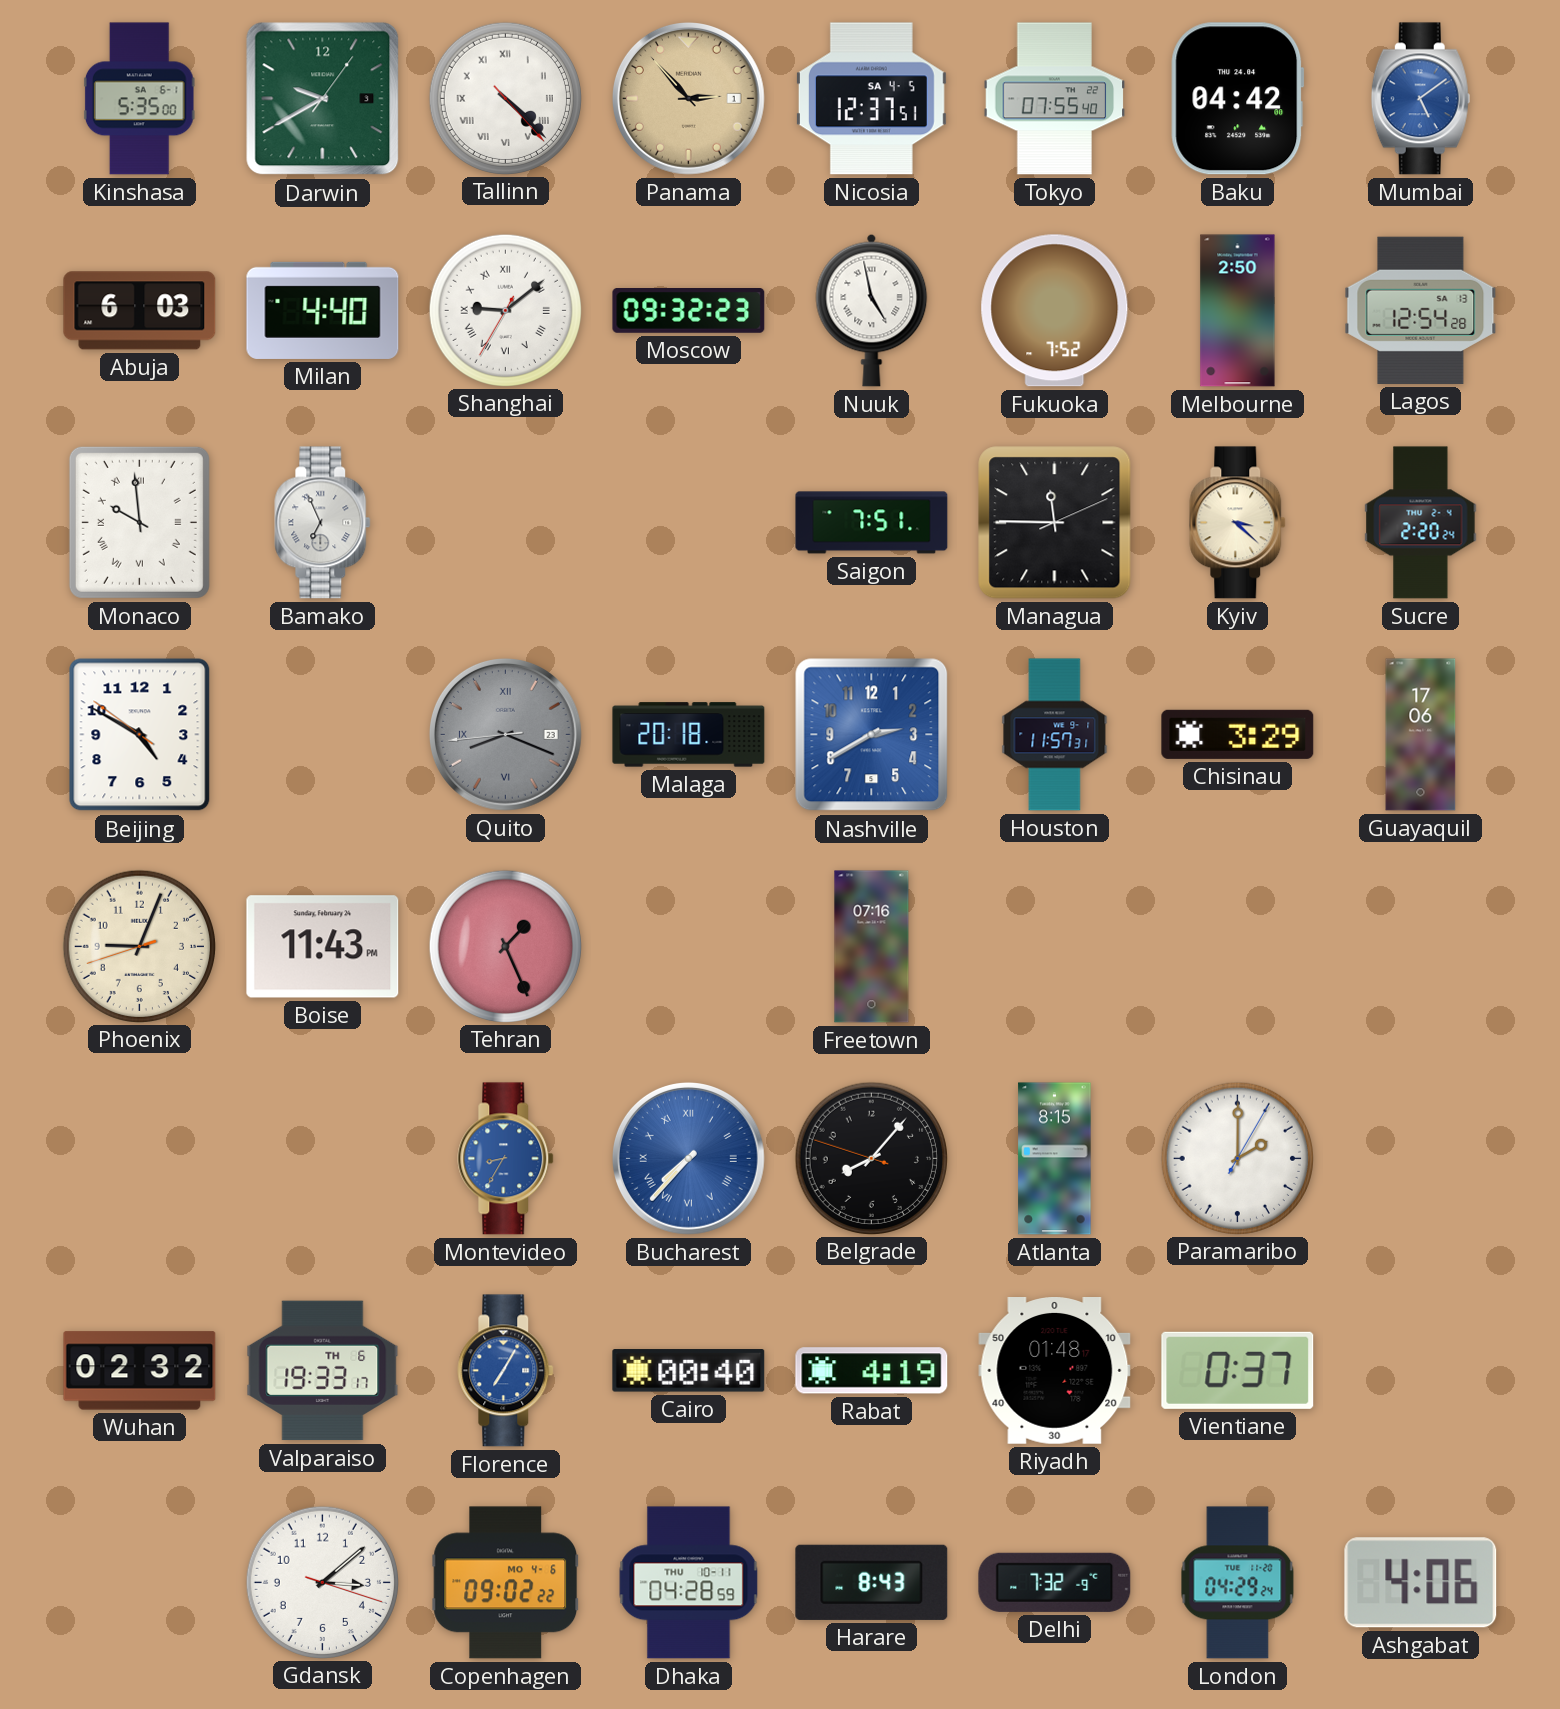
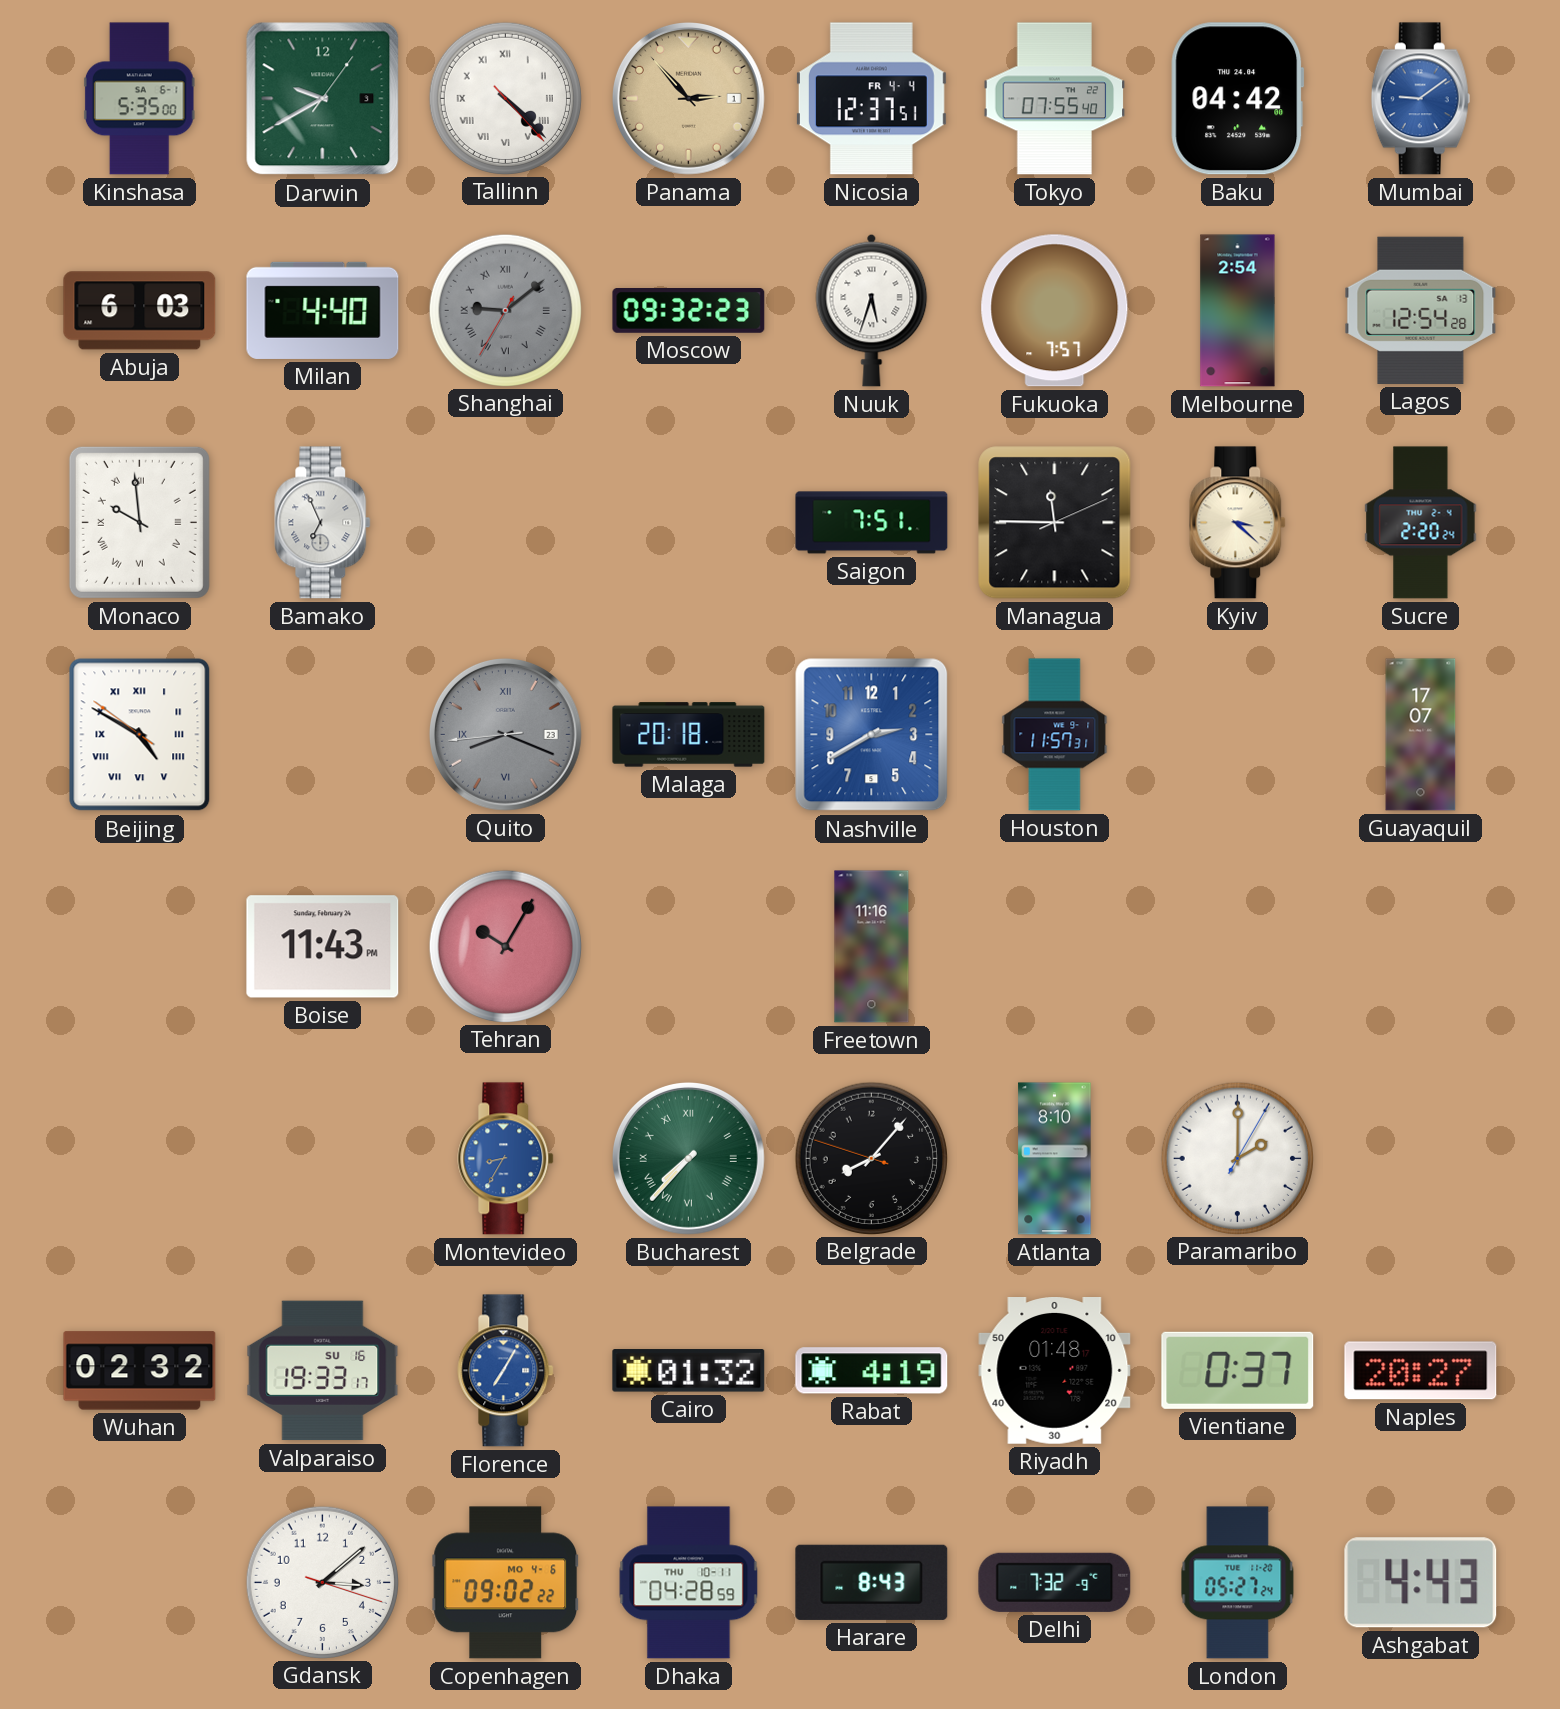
Nicosia date: SA 4-5 -> FR 4-4 (871, 99)
Mumbai: 5:09 -> 9:09 (1420, 99)
Shanghai dial: white -> grey (505, 310)
Nuuk: 4:58 -> 5:33 (872, 310)
Fukuoka: 7:52 -> 7:57 (1055, 311)
Melbourne: 2:50 -> 2:54 (1238, 311)
Beijing numerals: Arabic -> Roman (140, 735)
Chisinau: 3:29 -> none (1238, 734)
Guayaquil: 17:06 -> 17:07 (1421, 735)
Phoenix: 9:03 -> none (139, 946)
Tehran: 1:26 -> 10:05 (505, 946)
Freetown: 07:16 -> 11:16 (872, 947)
Bucharest dial: blue -> green (688, 1158)
Atlanta: 8:15 -> 8:10 (1055, 1159)
Valparaiso date: TH 6 -> SU 16 (323, 1371)
Cairo: 00:40 -> 01:32 (689, 1371)
Naples: none -> 20:27 (1421, 1371)
London: 04:29 -> 05:27 (1238, 1583)
Ashgabat: 4:06 -> 4:43 (1421, 1583)
